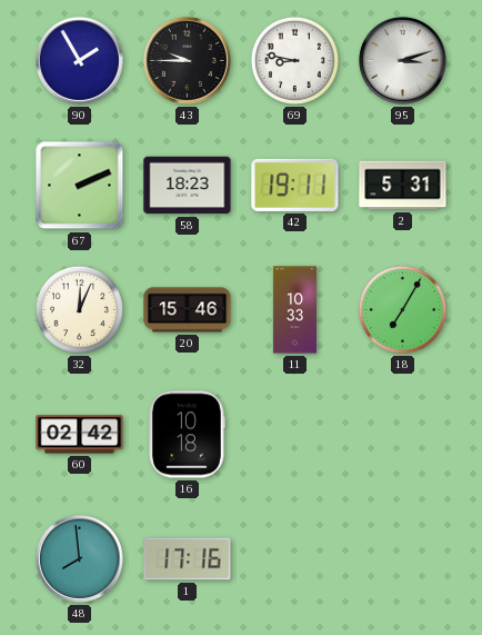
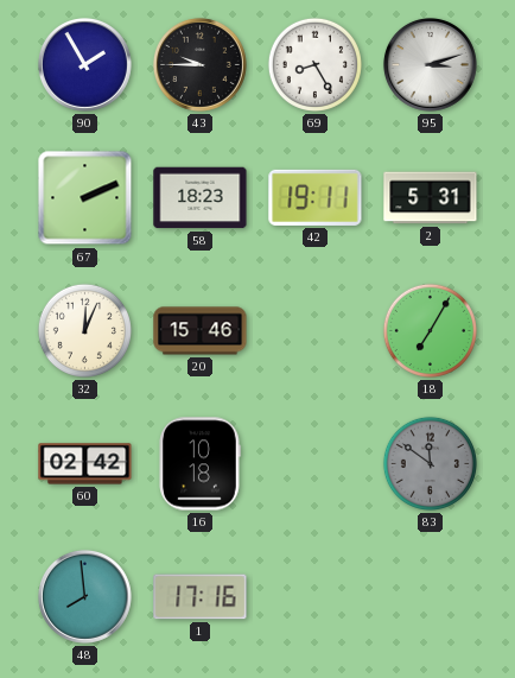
69: 8:47 -> 8:25 (314, 64)
11: 10:33 -> none (294, 310)
83: none -> 11:51 (430, 463)
